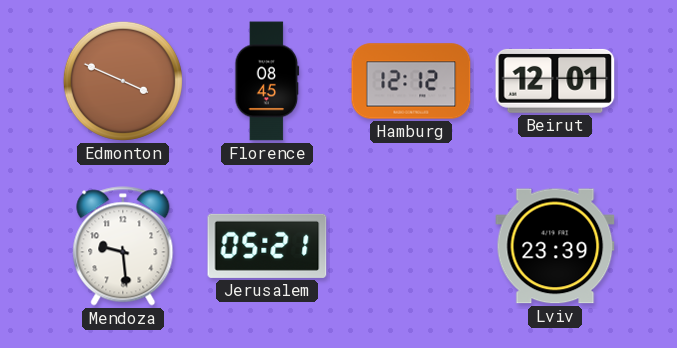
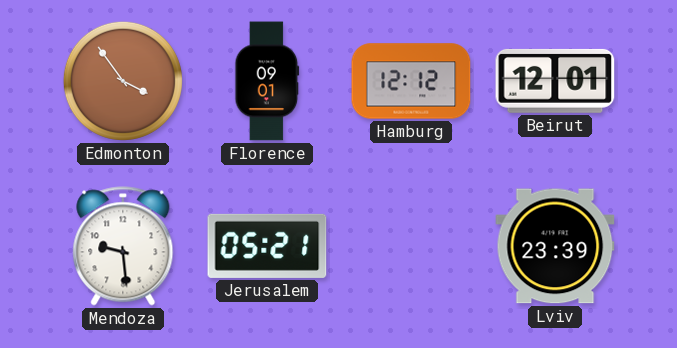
Edmonton: 3:49 -> 3:54 (123, 81)
Florence: 08:45 -> 09:01 (267, 81)
